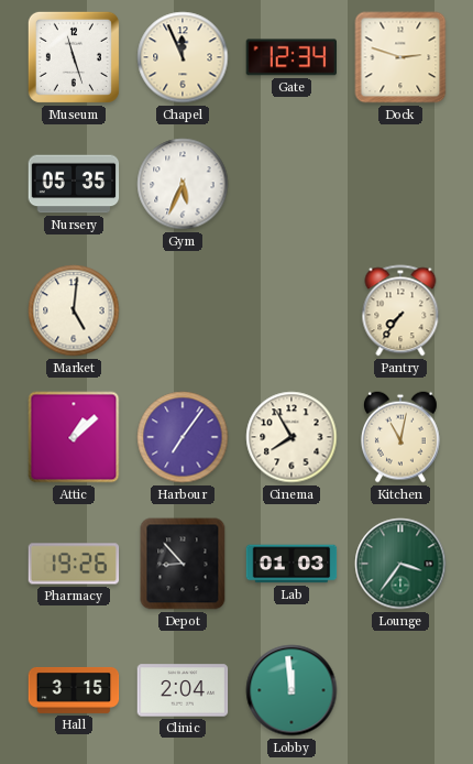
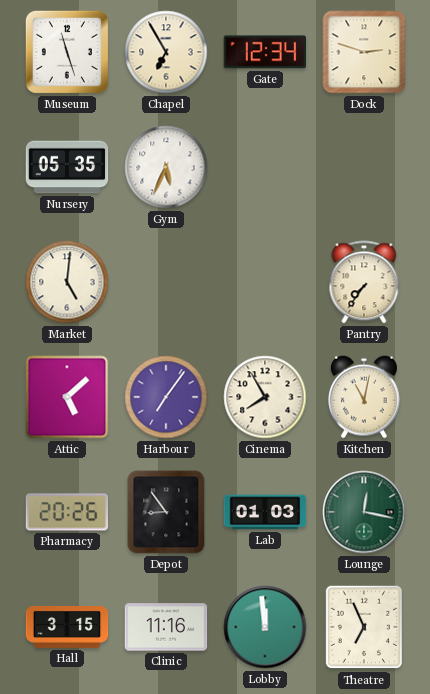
Chapel: 11:56 -> 6:55 (166, 52)
Attic: 1:08 -> 5:08 (67, 397)
Pharmacy: 19:26 -> 20:26 (67, 512)
Depot: 8:53 -> 8:54 (166, 512)
Lounge: 3:36 -> 12:17 (364, 512)
Clinic: 2:04 -> 11:16 (166, 627)
Theatre: none -> 6:56 (363, 627)
